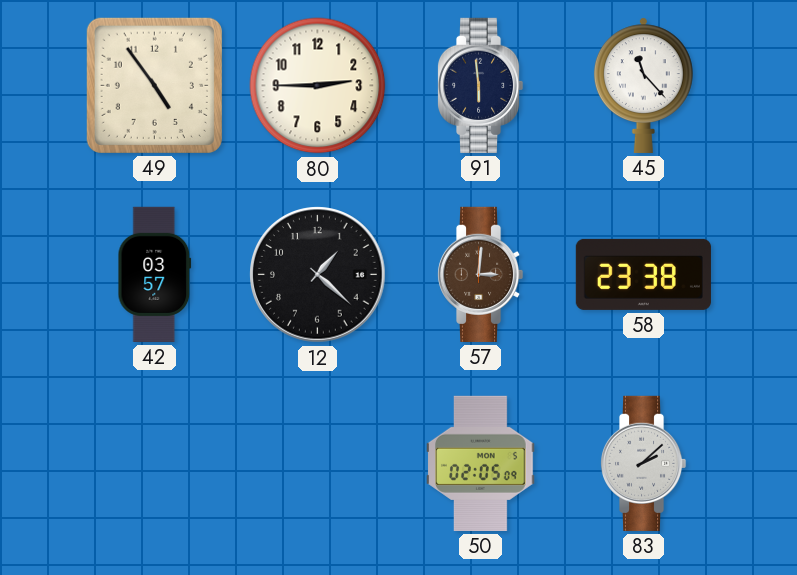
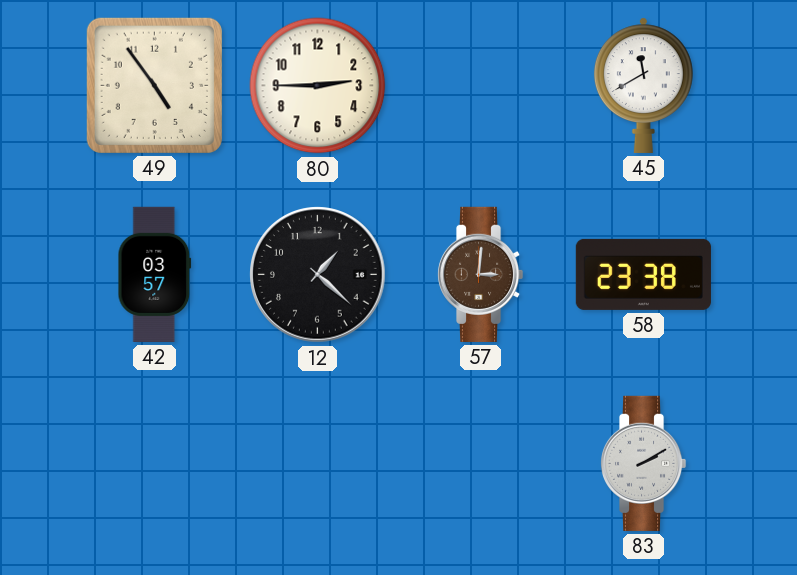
91: 5:59 -> none (480, 85)
45: 11:23 -> 11:40 (643, 85)
50: 02:05 -> none (481, 463)
83: 2:08 -> 2:10 (643, 463)
